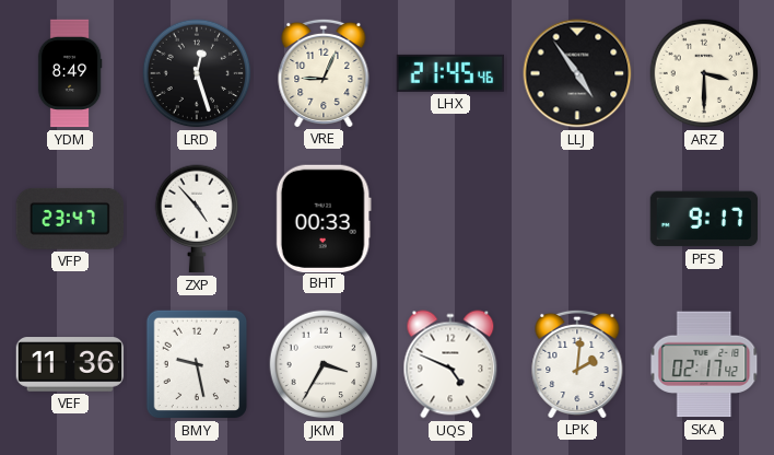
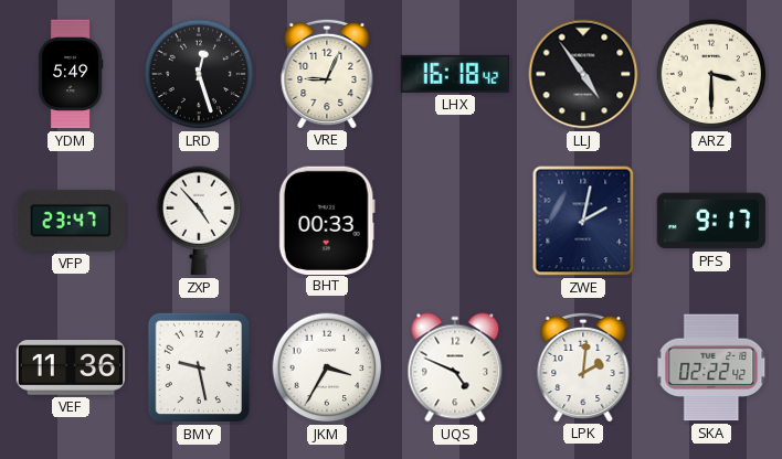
YDM: 8:49 -> 5:49 (71, 74)
LHX: 21:45 -> 16:18 (455, 74)
ZWE: none -> 2:02 (583, 221)
SKA: 02:17 -> 02:22 (711, 367)
